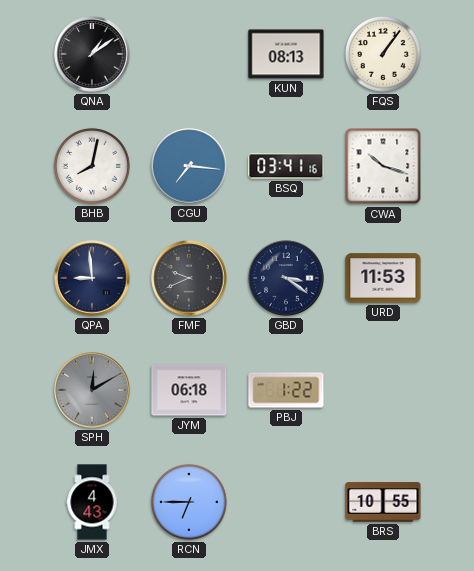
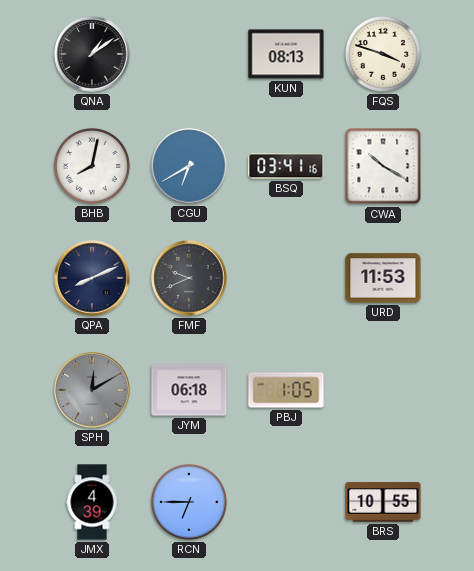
FQS: 1:06 -> 3:48 (383, 54)
CGU: 7:16 -> 6:40 (189, 166)
CWA: 10:18 -> 10:20 (383, 166)
QPA: 8:59 -> 8:11 (92, 278)
GBD: 3:21 -> none (286, 278)
PBJ: 1:22 -> 1:05 (286, 390)
JMX: 4:43 -> 4:39 (92, 502)
